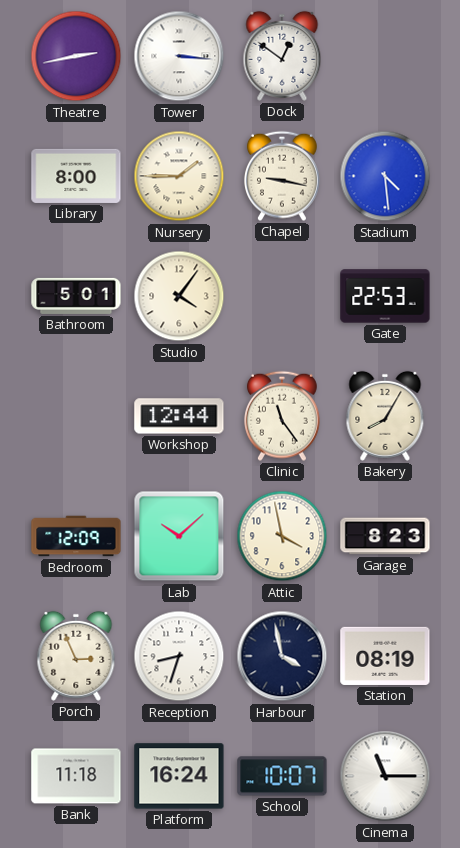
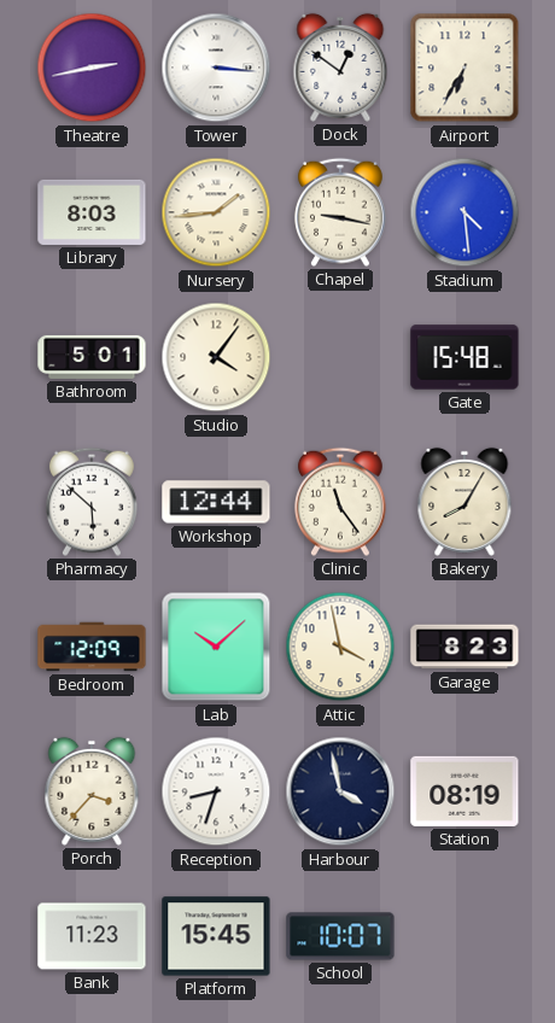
Airport: none -> 6:35 (465, 68)
Library: 8:00 -> 8:03 (92, 212)
Nursery: 1:45 -> 1:44 (216, 212)
Gate: 22:53 -> 15:48 (465, 357)
Pharmacy: none -> 5:52 (92, 502)
Porch: 2:56 -> 3:37 (92, 791)
Bank: 11:18 -> 11:23 (92, 936)
Platform: 16:24 -> 15:45 (216, 936)
Cinema: 11:15 -> none (385, 776)
